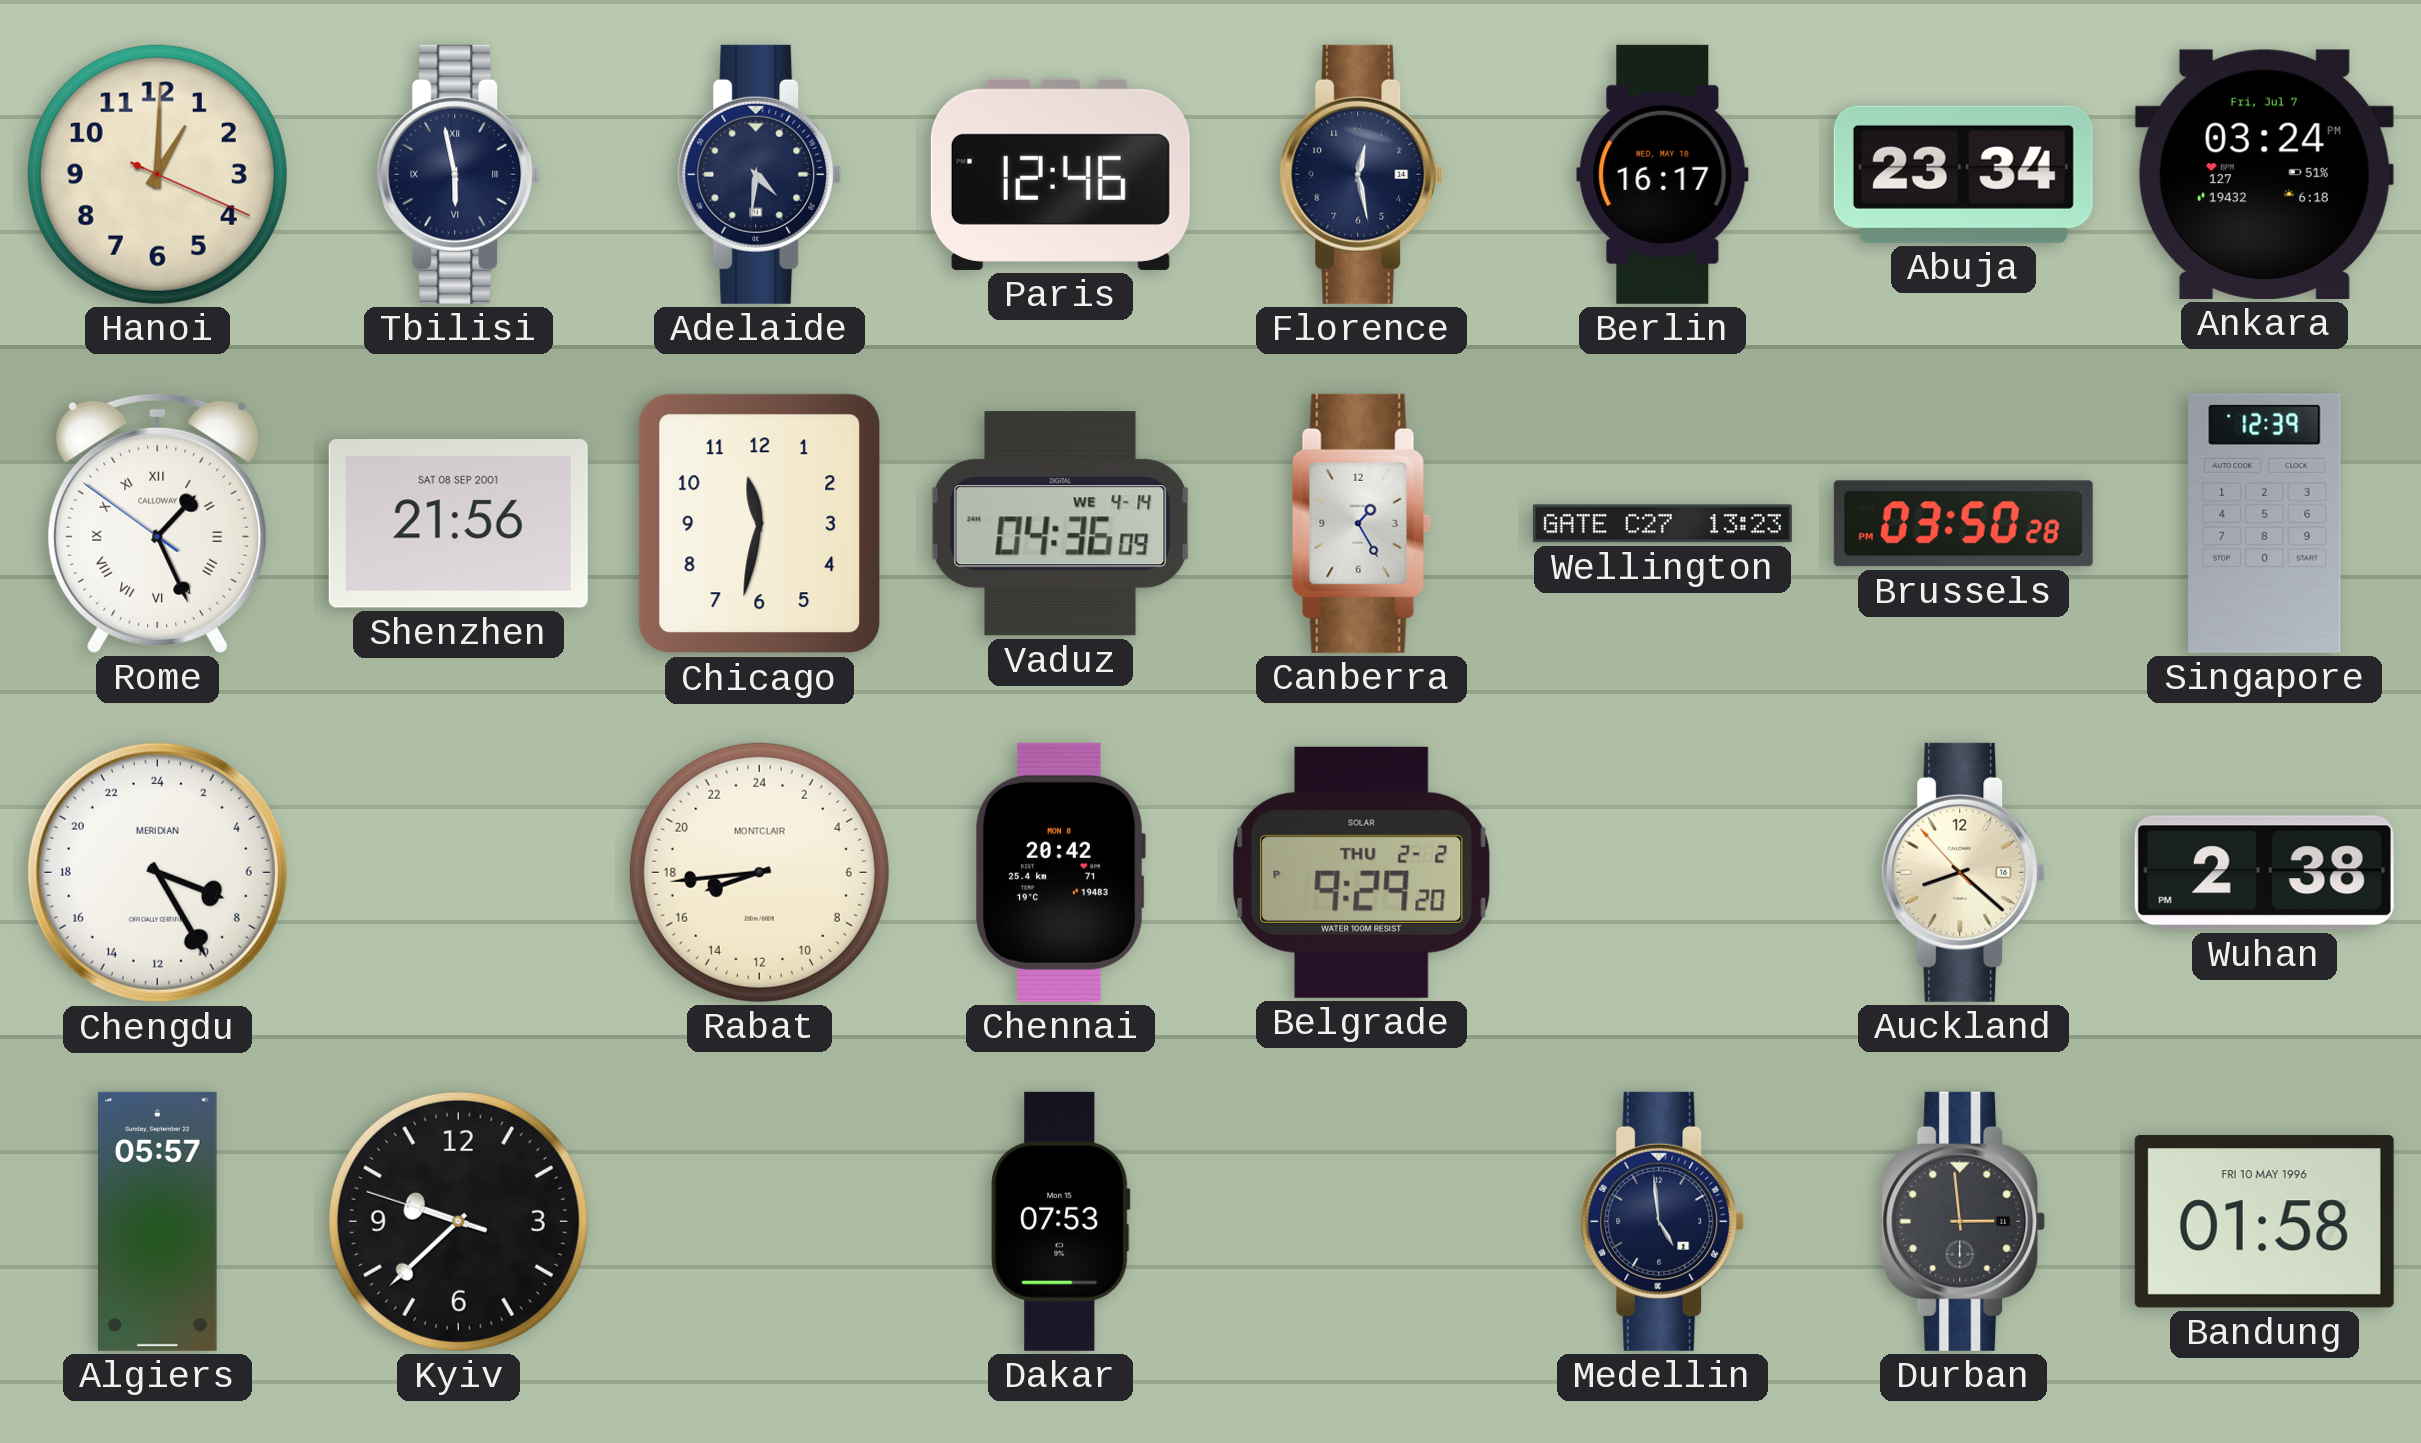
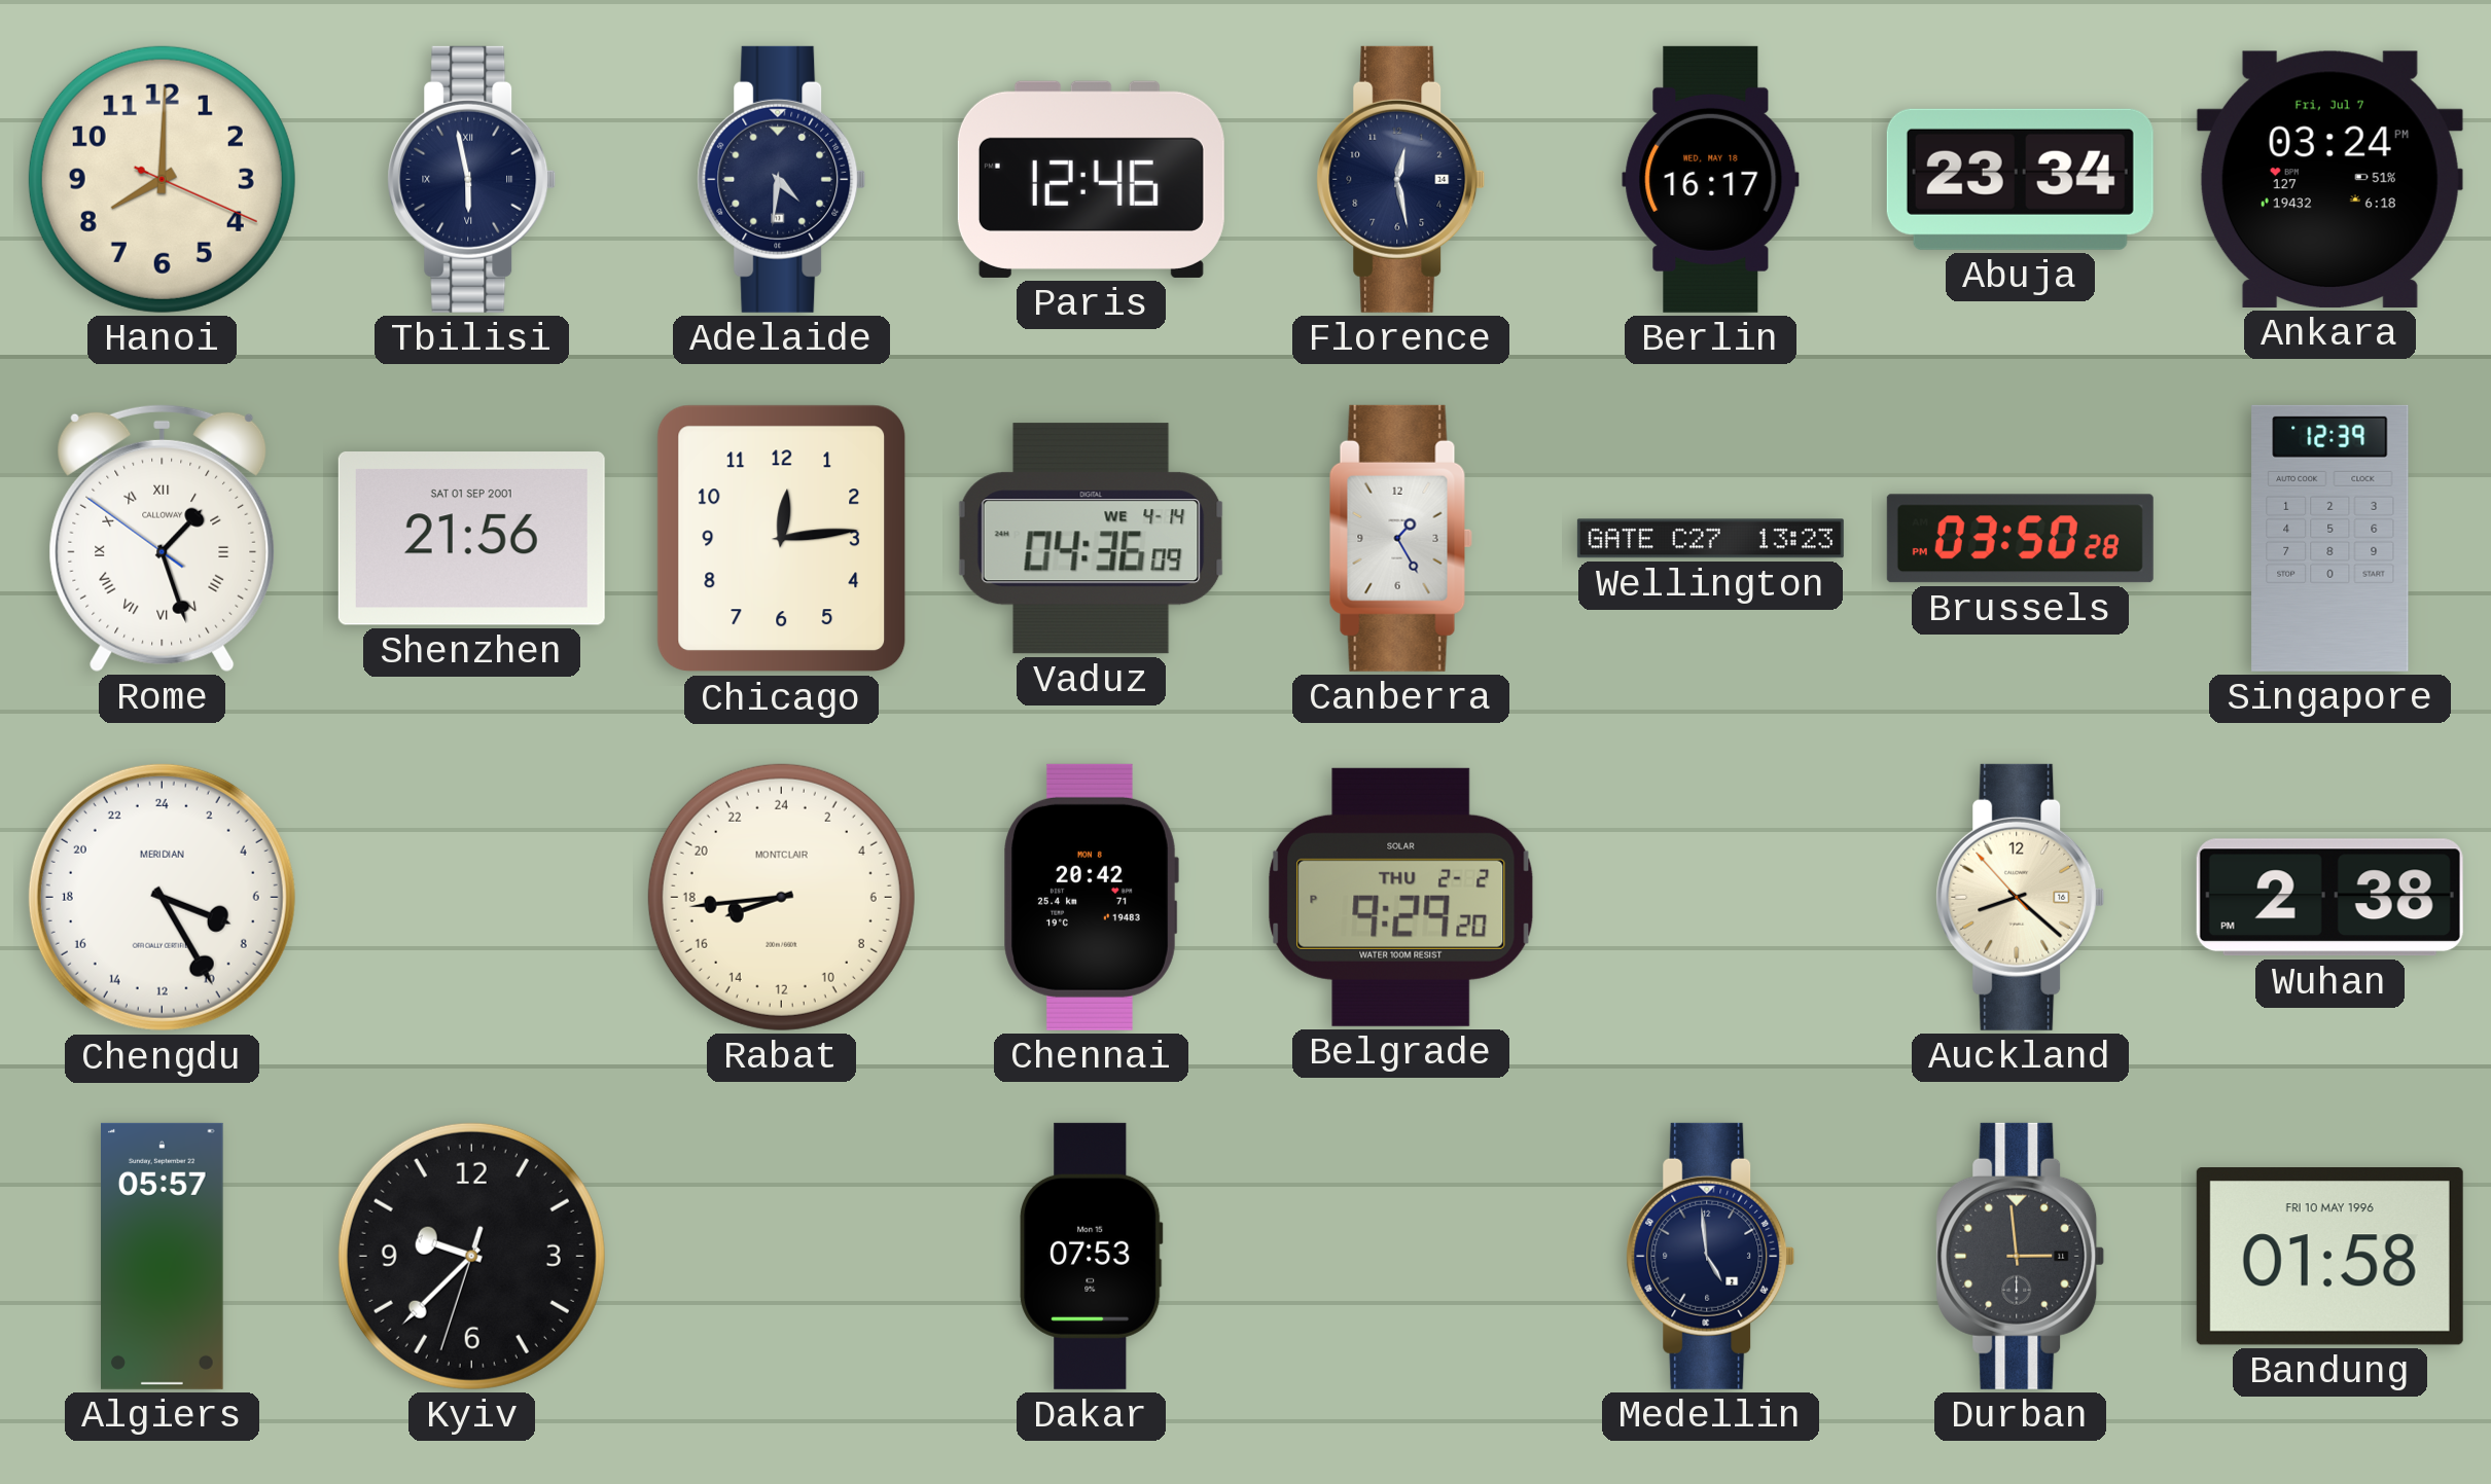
Hanoi: 1:00 -> 8:00 (162, 179)
Rome: 1:25 -> 1:26 (163, 538)
Shenzhen date: SAT 08 SEP 2001 -> SAT 01 SEP 2001 (471, 538)
Chicago: 11:32 -> 12:14 (782, 539)
Kyiv: 9:37:48 -> 9:37:33 (471, 1256)
